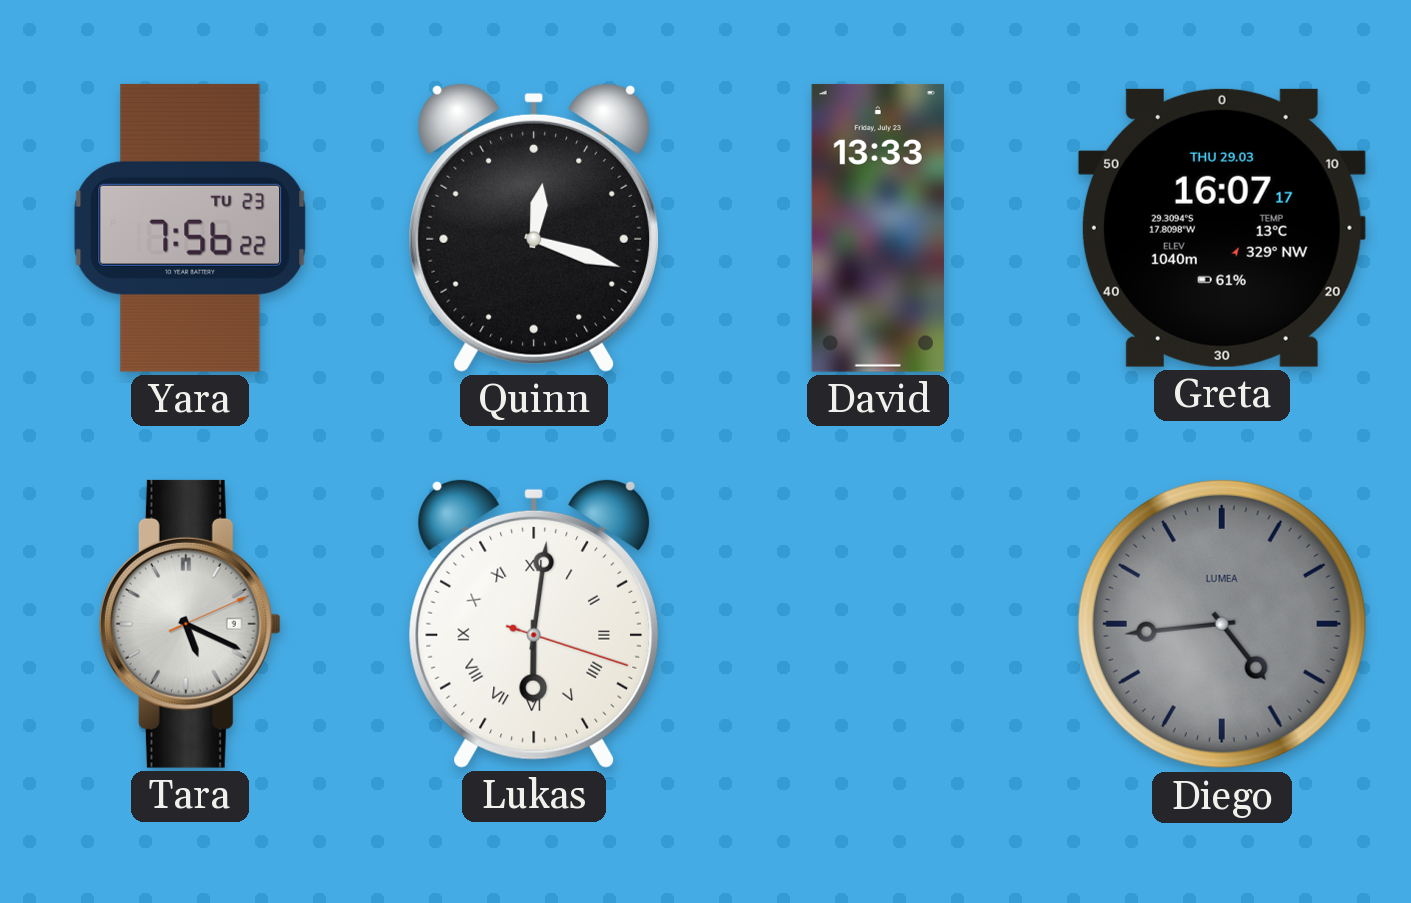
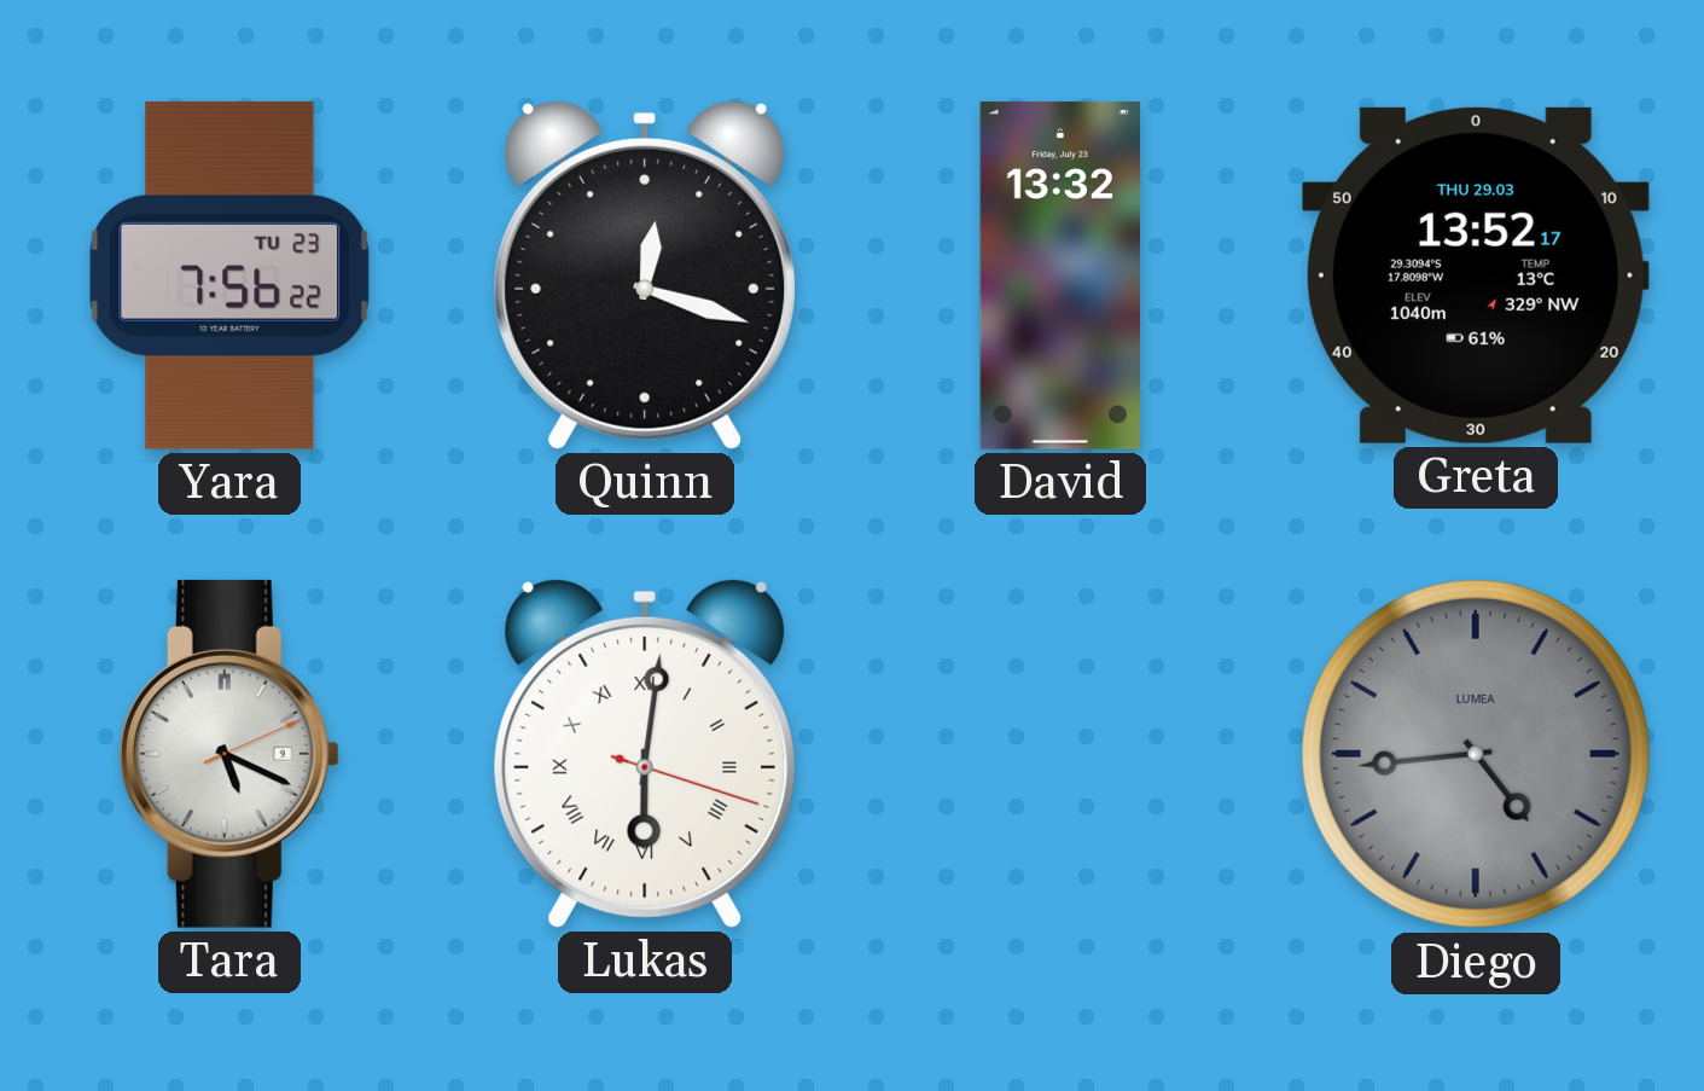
David: 13:33 -> 13:32 (1060, 275)
Greta: 16:07 -> 13:52 (1476, 275)
